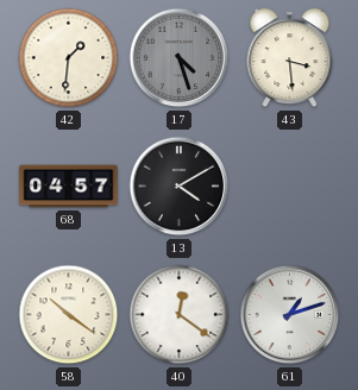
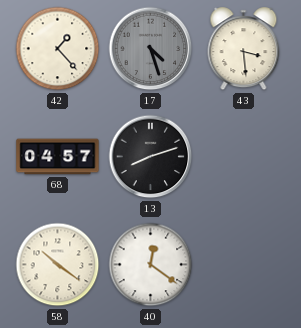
42: 1:31 -> 1:23 (58, 49)
13: 4:10 -> 8:12 (151, 157)
61: 1:12 -> none (290, 315)
